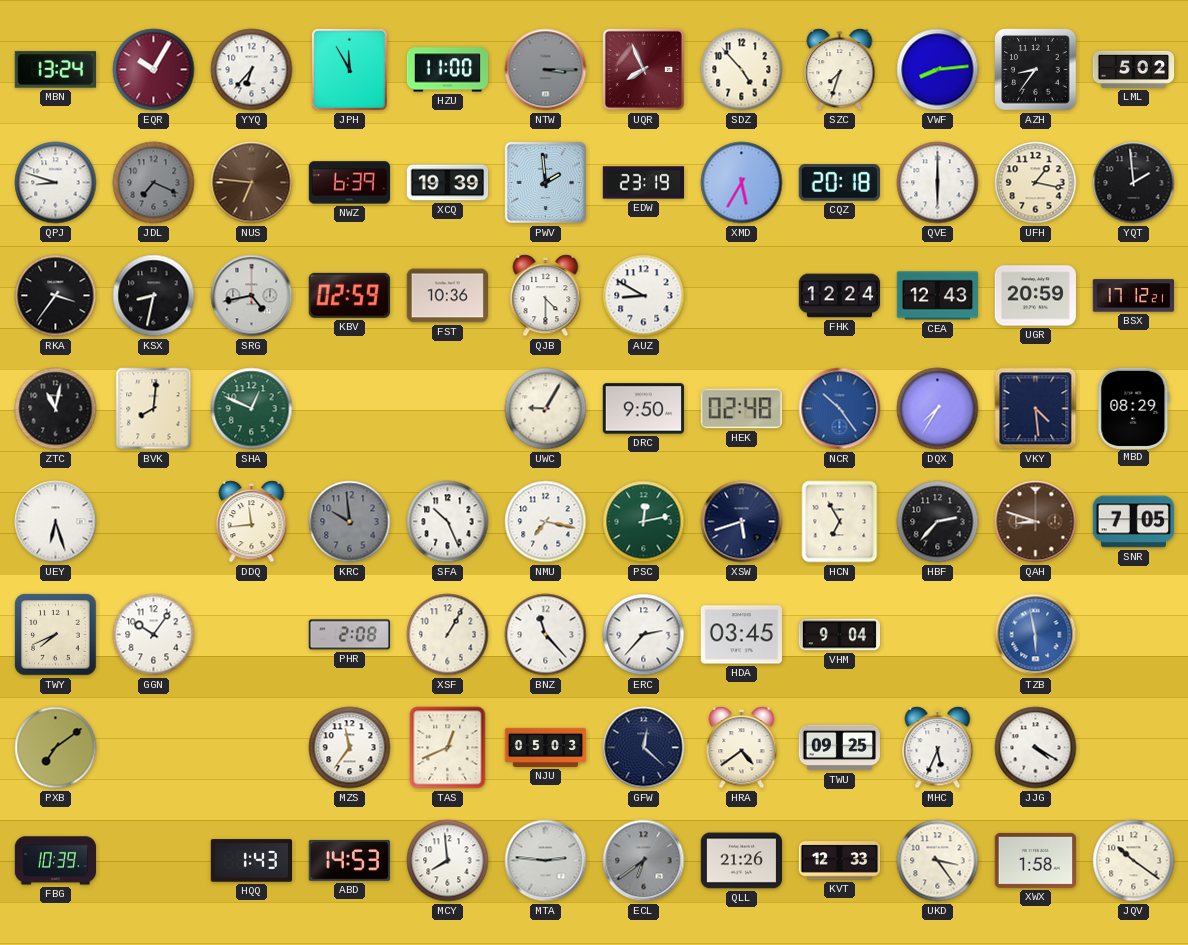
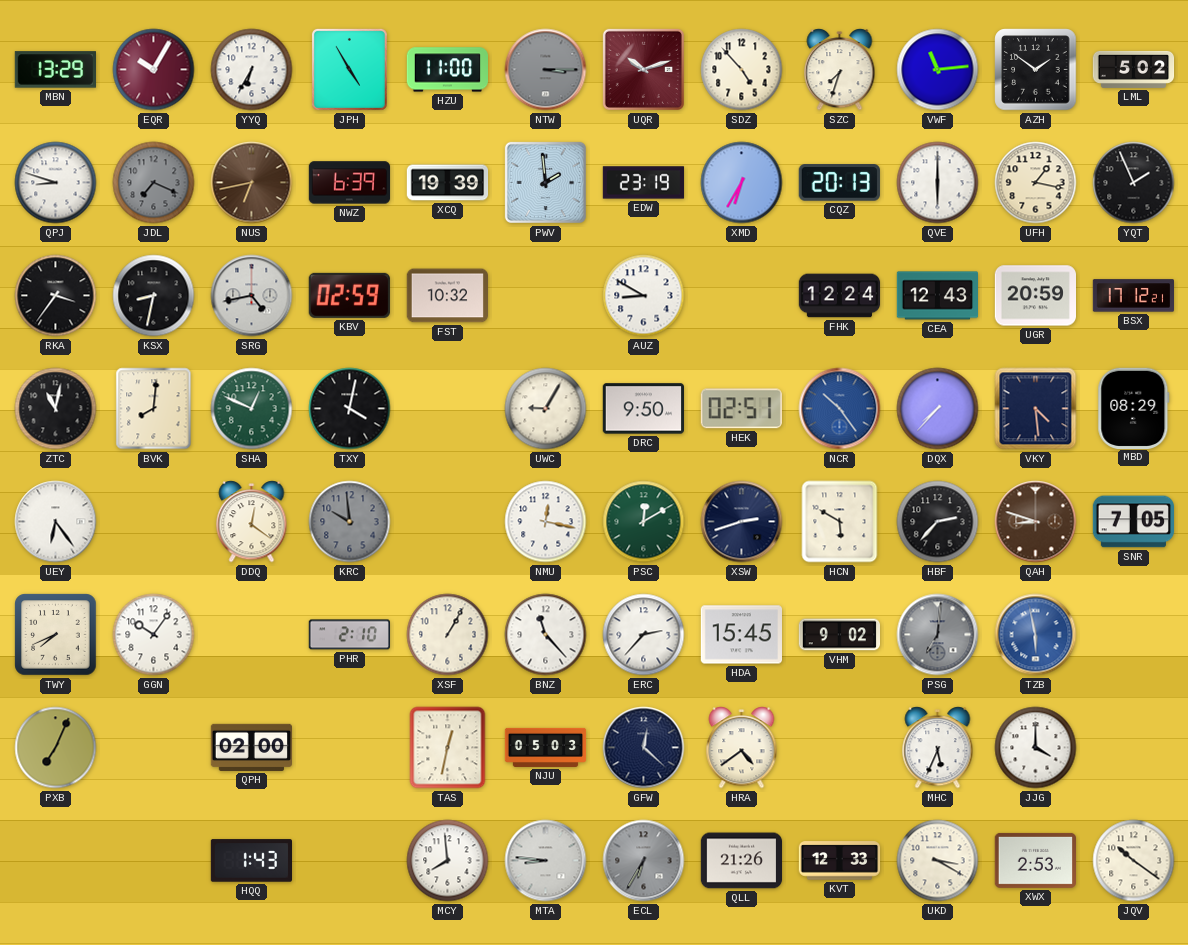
MBN: 13:24 -> 13:29 (55, 70)
YYQ: 6:37 -> 6:35 (252, 70)
JPH: 11:55 -> 4:55 (349, 69)
UQR: 7:56 -> 10:12 (643, 69)
VWF: 8:14 -> 11:14 (938, 70)
AZH: 8:36 -> 1:51 (1036, 70)
NUS: 6:46 -> 6:43 (252, 183)
XMD: 5:35 -> 6:35 (742, 183)
CQZ: 20:18 -> 20:13 (839, 183)
YQT: 1:59 -> 1:56 (1134, 183)
FST: 10:36 -> 10:32 (447, 296)
QJB: 4:30 -> none (546, 296)
TXY: none -> 4:02 (350, 409)
HEK: 02:48 -> 02:51 (741, 409)
DQX: 7:35 -> 7:37 (938, 409)
UEY: 6:27 -> 6:24 (56, 522)
DDQ: 11:44 -> 12:21 (252, 522)
SFA: 10:26 -> none (448, 522)
NMU: 7:17 -> 12:17 (546, 522)
PSC: 12:13 -> 12:10 (644, 522)
XSW: 5:42 -> 2:42 (742, 522)
HCN: 6:55 -> 5:50 (840, 522)
PHR: 2:08 -> 2:10 (349, 635)
HDA: 03:45 -> 15:45 (741, 635)
VHM: 9:04 -> 9:02 (839, 635)
PSG: none -> 7:01 (938, 635)
PXB: 7:09 -> 7:04 (56, 748)
QPH: none -> 02:00 (251, 747)
MZS: 11:36 -> none (350, 748)
TAS: 12:41 -> 12:32 (448, 748)
TWU: 09:25 -> none (840, 748)
JJG: 4:20 -> 4:00 (1036, 748)
FBG: 10:39 -> none (55, 861)
ABD: 14:53 -> none (349, 860)
MTA: 2:46 -> 8:46 (546, 861)
ECL: 6:39 -> 6:35 (644, 861)
UKD: 3:24 -> 3:20 (938, 861)
XWX: 1:58 -> 2:53 (1035, 860)
